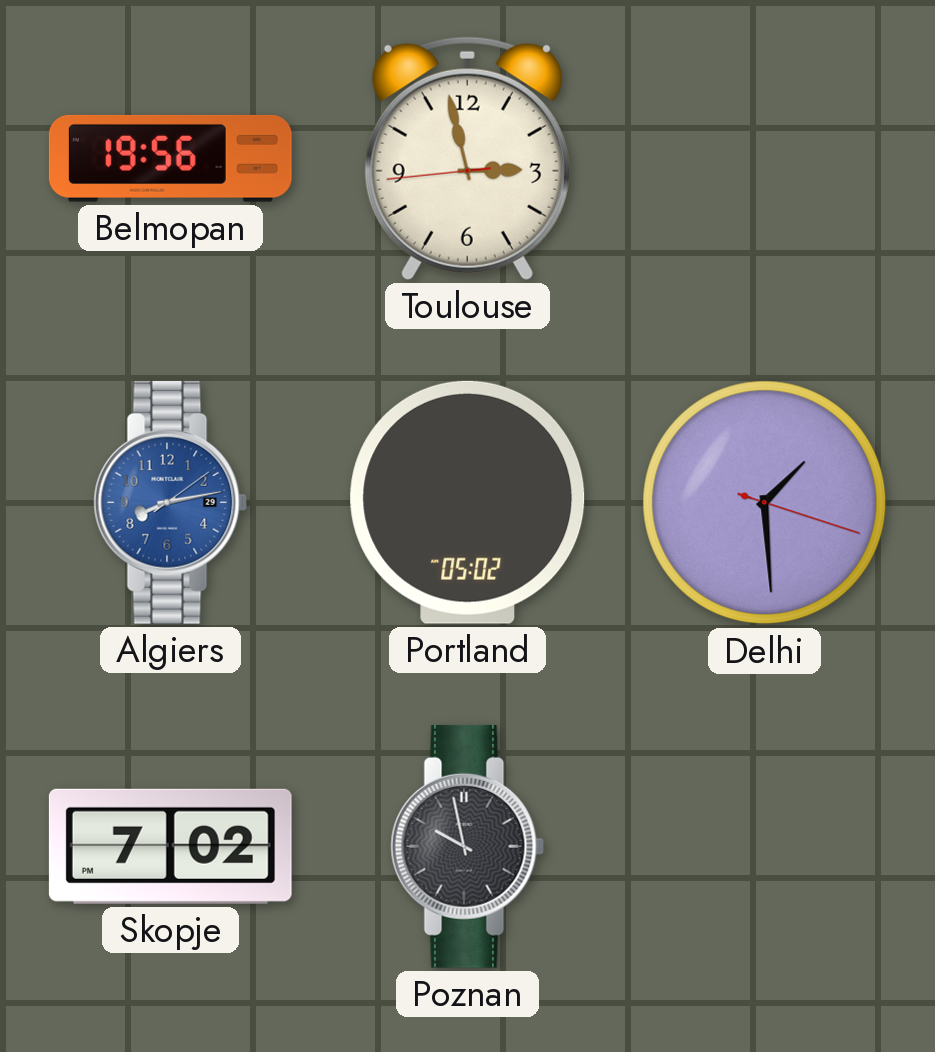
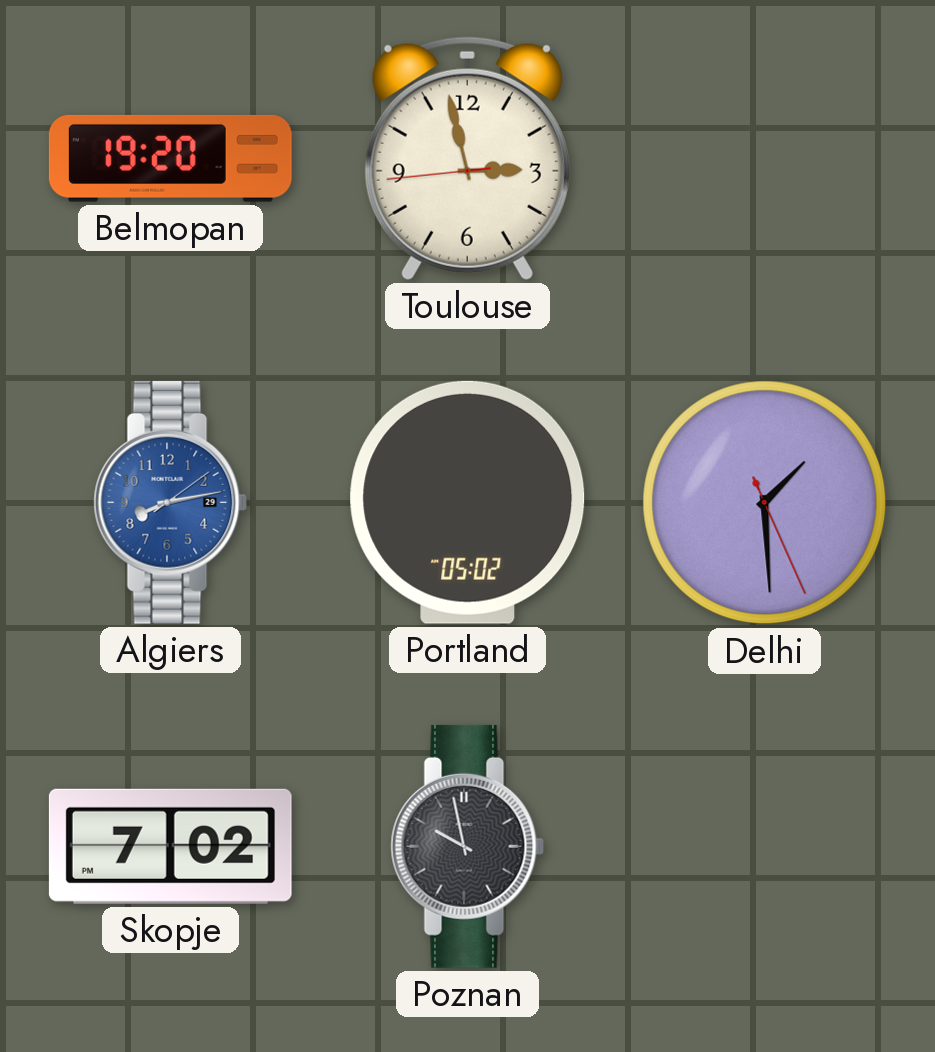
Belmopan: 19:56 -> 19:20 (170, 158)
Delhi: 1:29:18 -> 1:29:26 (765, 503)
